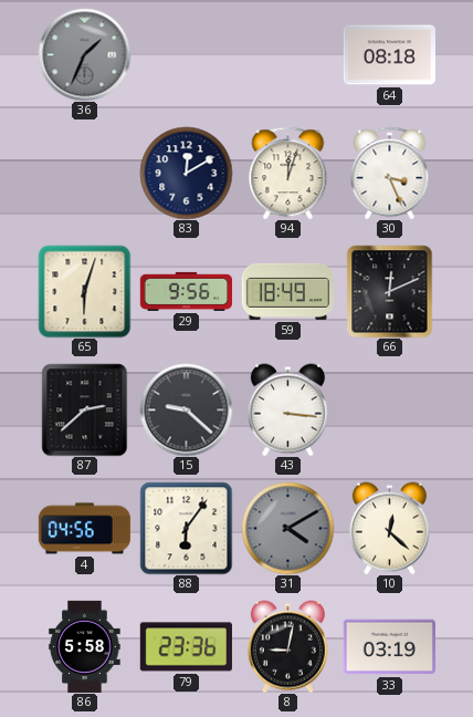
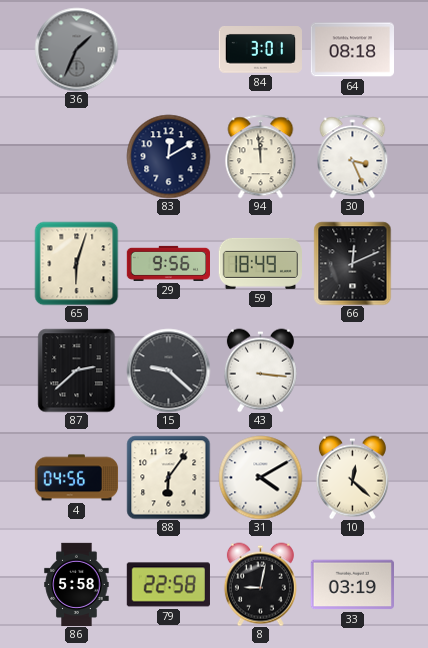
84: none -> 3:01 (260, 50)
94: 12:03 -> 11:59 (261, 156)
31 dial: grey -> white (260, 477)
79: 23:36 -> 22:58 (168, 585)
